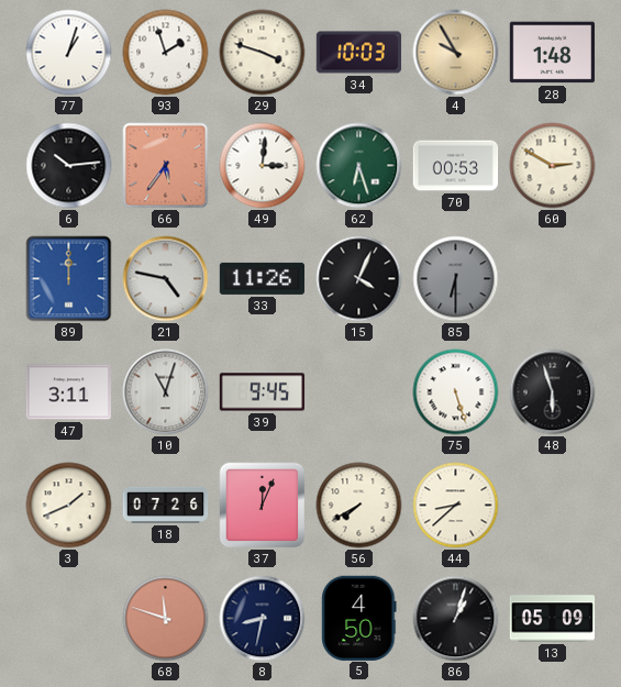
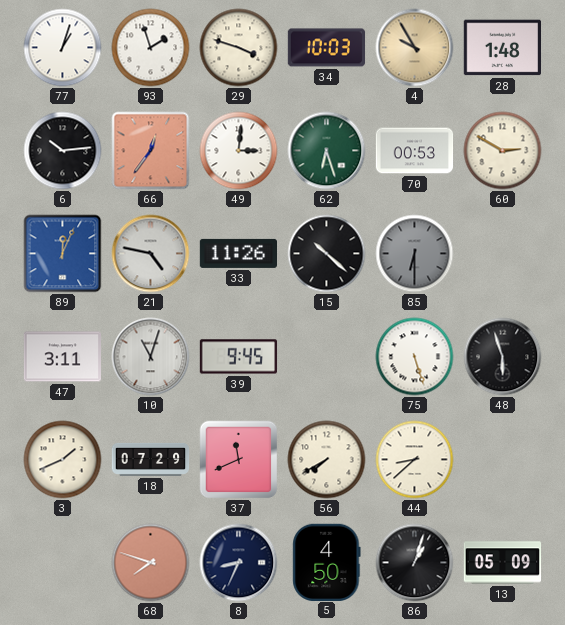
66: 5:36 -> 12:36 (151, 151)
89: 12:00 -> 12:04 (63, 254)
15: 4:04 -> 10:22 (327, 254)
18: 07:26 -> 07:29 (151, 459)
37: 12:04 -> 11:41 (239, 460)
68: 11:48 -> 7:48 (151, 563)
8: 8:32 -> 8:34 (239, 563)
